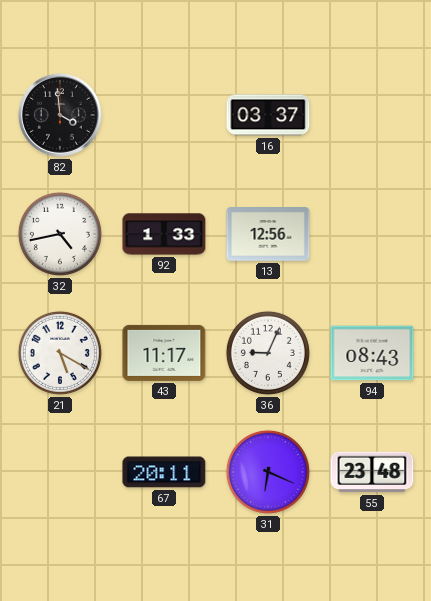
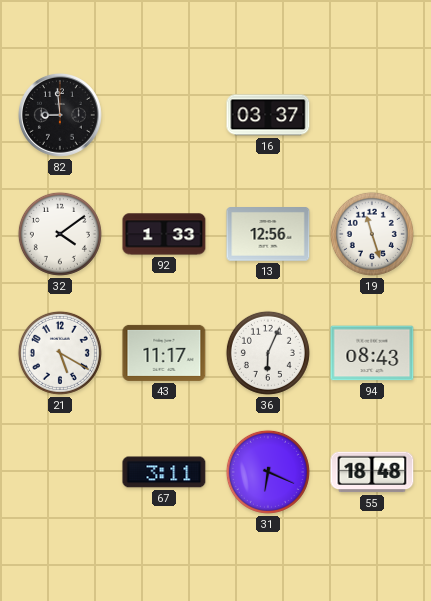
82: 3:59 -> 8:59 (60, 115)
32: 4:43 -> 4:09 (60, 234)
19: none -> 11:27 (372, 234)
36: 9:04 -> 6:04 (268, 353)
67: 20:11 -> 3:11 (164, 472)
55: 23:48 -> 18:48 (372, 472)
